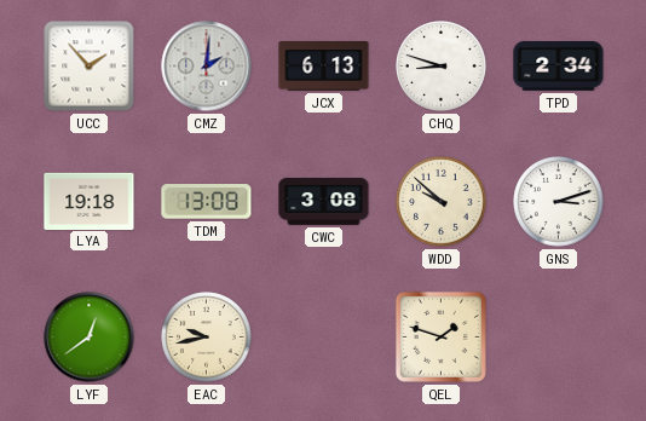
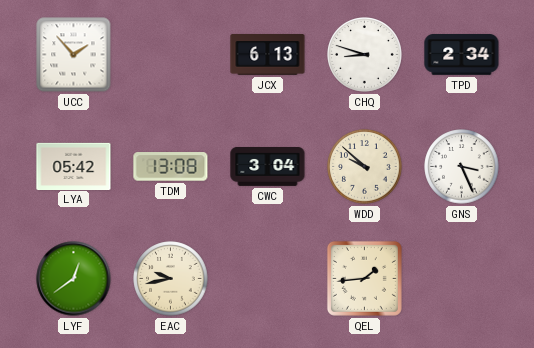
CMZ: 2:01 -> none (207, 67)
LYA: 19:18 -> 05:42 (74, 166)
CWC: 3:08 -> 3:04 (268, 167)
GNS: 3:12 -> 3:26 (462, 167)
QEL: 1:48 -> 1:44 (364, 278)
